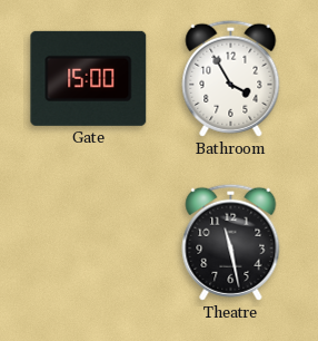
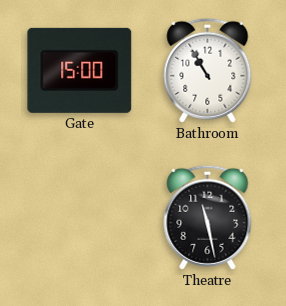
Bathroom: 3:55 -> 10:55 (208, 70)
